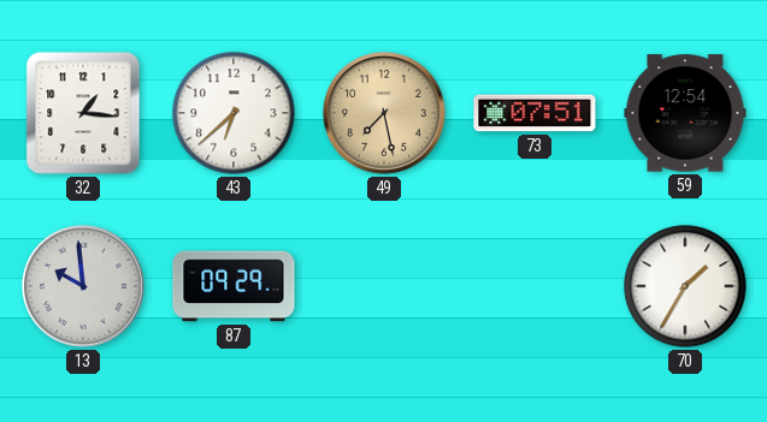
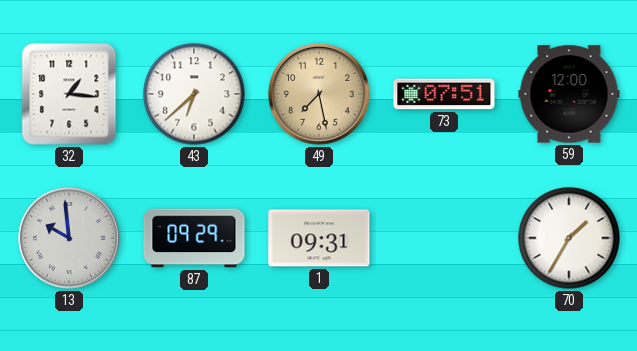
59: 12:54 -> 12:00 (569, 94)
1: none -> 09:31 (319, 238)
